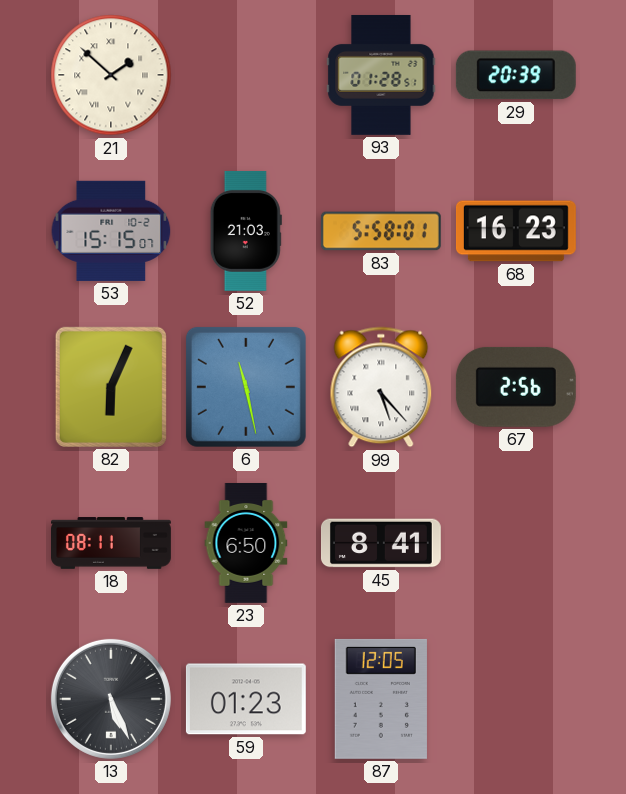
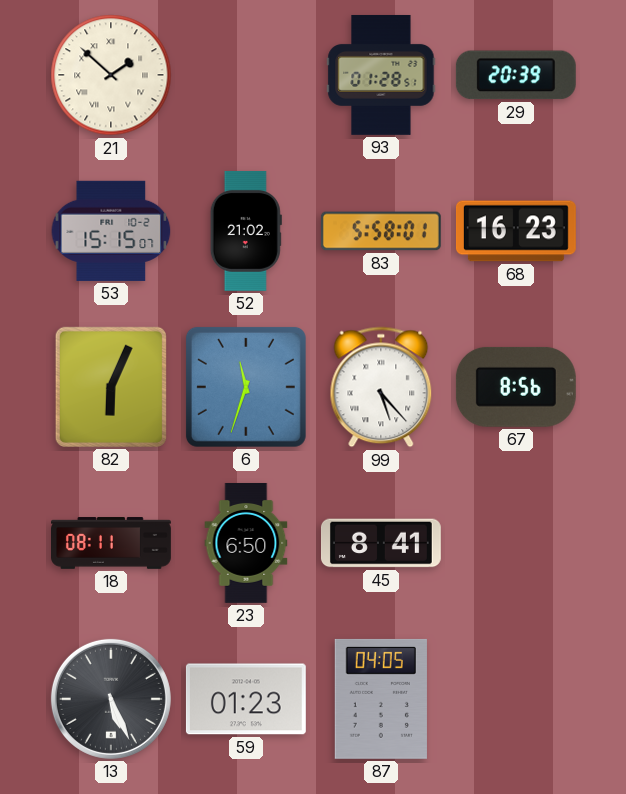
52: 21:03 -> 21:02 (246, 231)
6: 11:28 -> 11:33 (246, 387)
67: 2:56 -> 8:56 (516, 387)
87: 12:05 -> 04:05 (381, 699)
